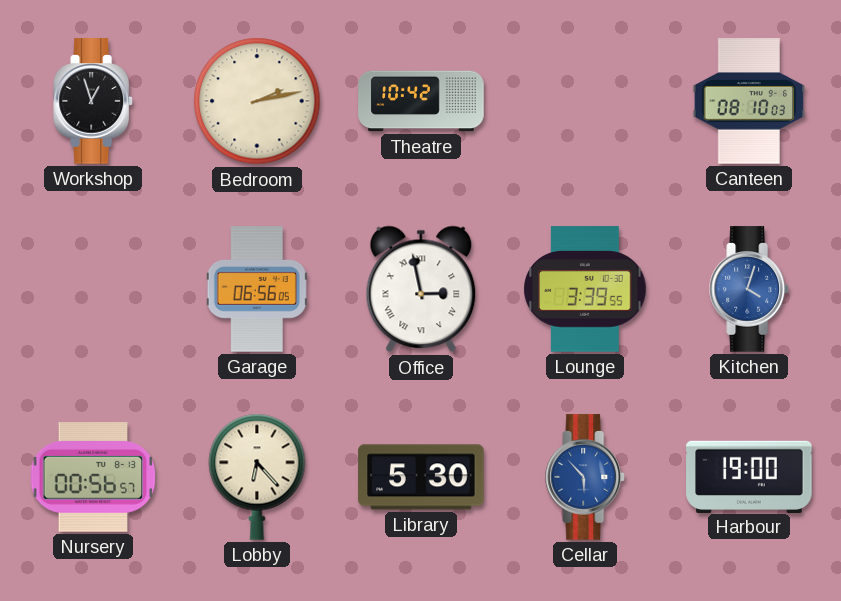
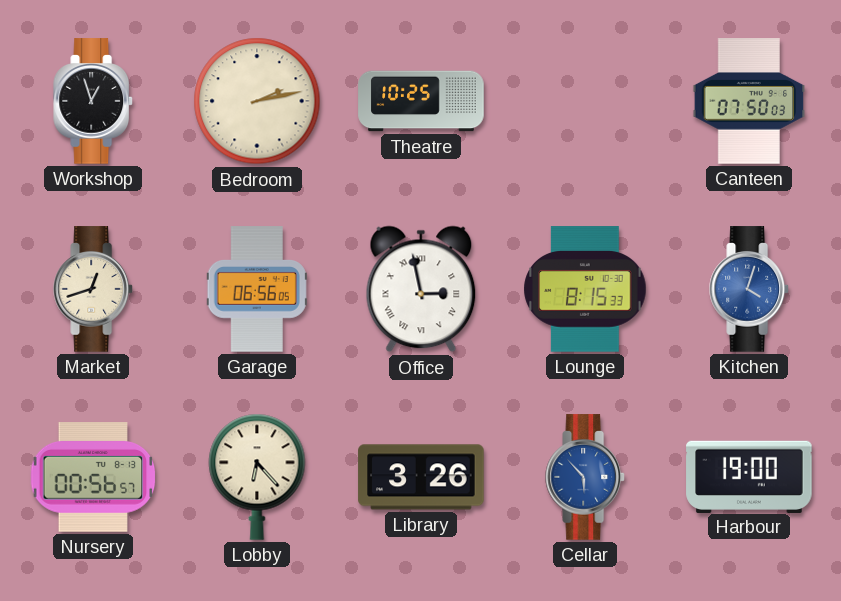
Theatre: 10:42 -> 10:25 (421, 101)
Canteen: 08:10 -> 07:50 (749, 101)
Market: none -> 12:42 (94, 289)
Lounge: 3:39 -> 8:15 (585, 289)
Library: 5:30 -> 3:26 (421, 477)
